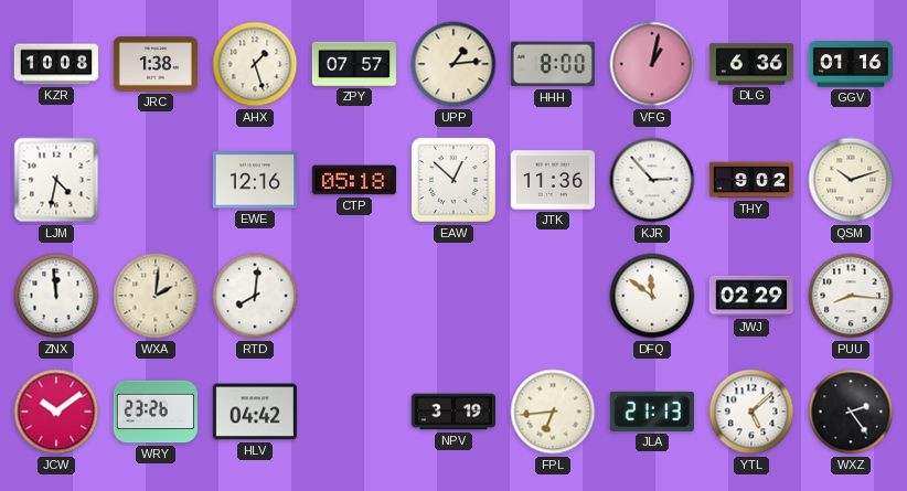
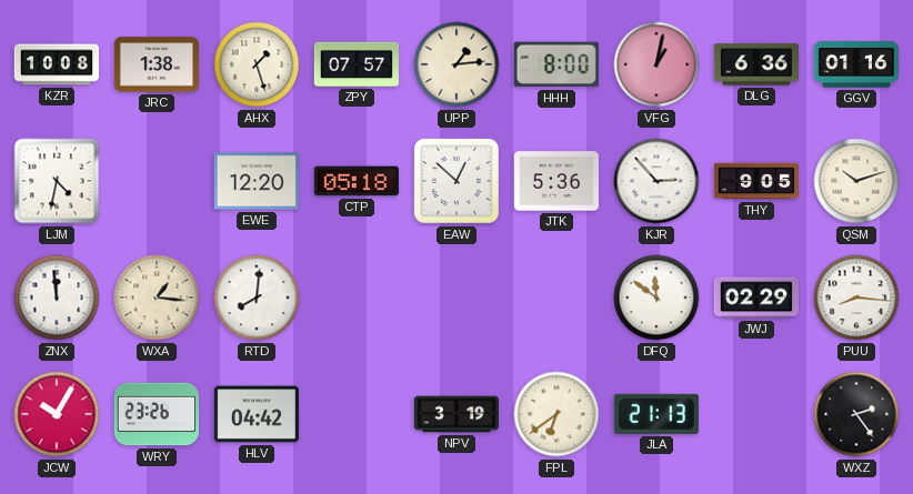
EWE: 12:16 -> 12:20 (257, 181)
JTK: 11:36 -> 5:36 (555, 181)
THY: 9:02 -> 9:05 (755, 181)
WXA: 2:01 -> 1:16 (157, 298)
JCW: 10:09 -> 10:05 (57, 414)
FPL: 6:44 -> 6:39 (556, 414)
YTL: 5:08 -> none (751, 412)
